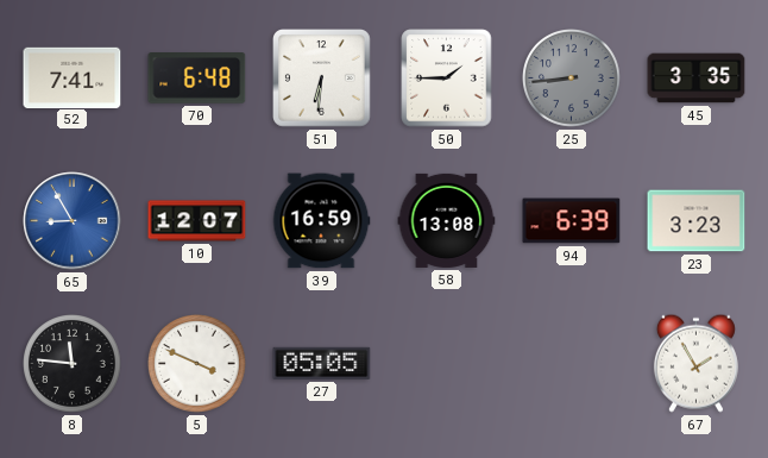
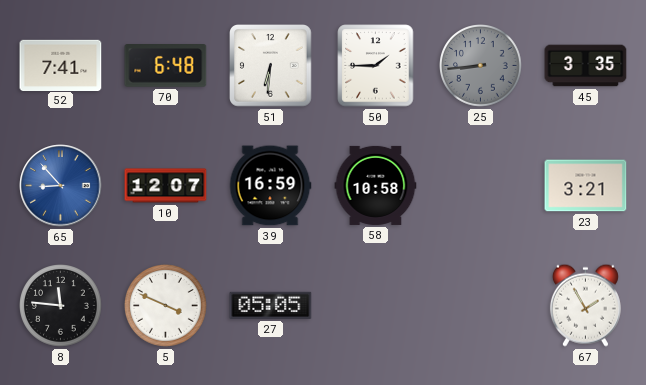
65: 8:55 -> 8:53 (61, 186)
58: 13:08 -> 10:58 (376, 185)
94: 6:39 -> none (572, 221)
23: 3:23 -> 3:21 (586, 186)
